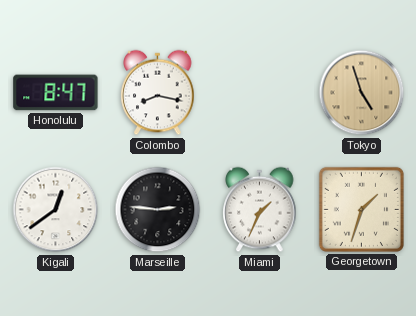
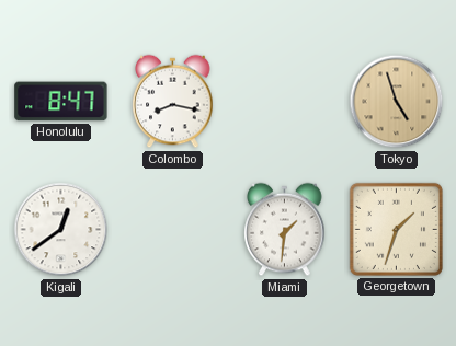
Marseille: 2:46 -> none (158, 210)
Miami: 1:34 -> 1:31 (285, 230)
